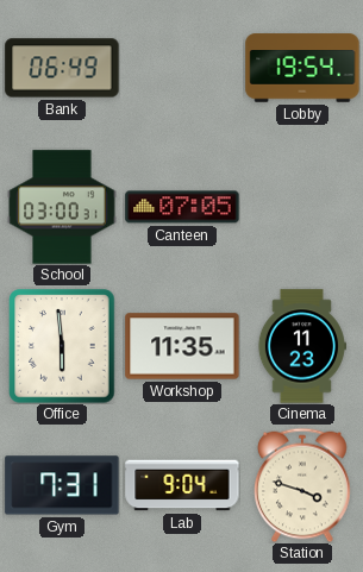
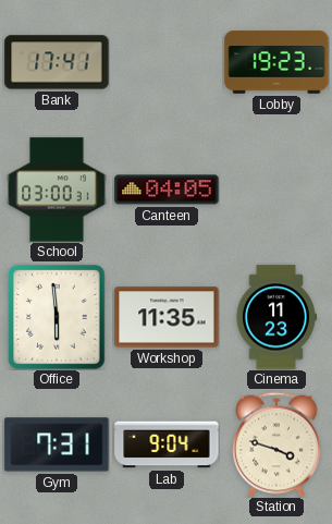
Bank: 06:49 -> 17:41 (57, 62)
Lobby: 19:54 -> 19:23 (276, 62)
Canteen: 07:05 -> 04:05 (167, 190)
